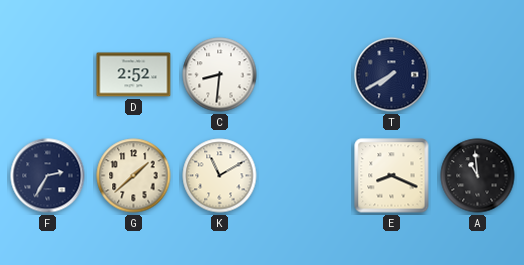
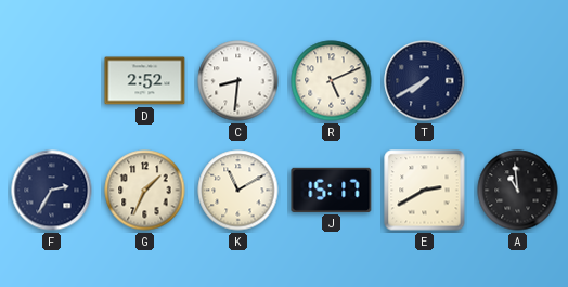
R: none -> 5:11 (332, 81)
G: 1:38 -> 1:34 (145, 191)
J: none -> 15:17 (332, 190)
E: 8:19 -> 2:40 (425, 191)
